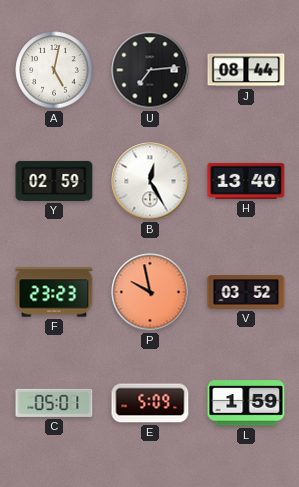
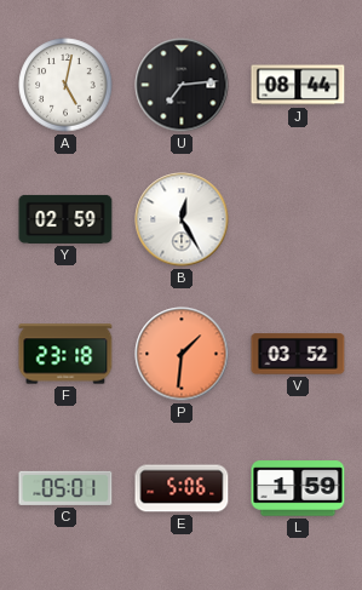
H: 13:40 -> none (246, 181)
F: 23:23 -> 23:18 (65, 354)
P: 9:58 -> 1:31 (182, 354)
E: 5:09 -> 5:06 (182, 488)
